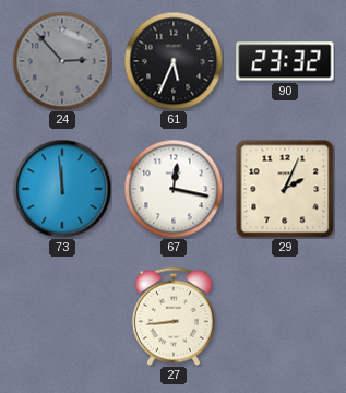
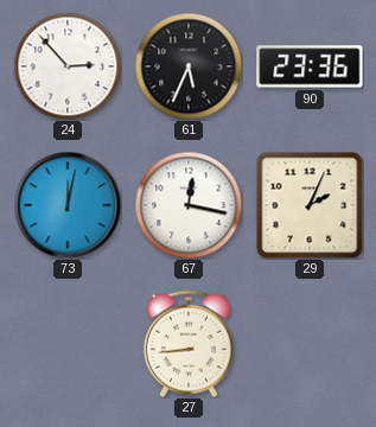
24 dial: grey -> white (68, 66)
90: 23:32 -> 23:36 (310, 66)
73: 11:59 -> 12:02 (68, 205)
